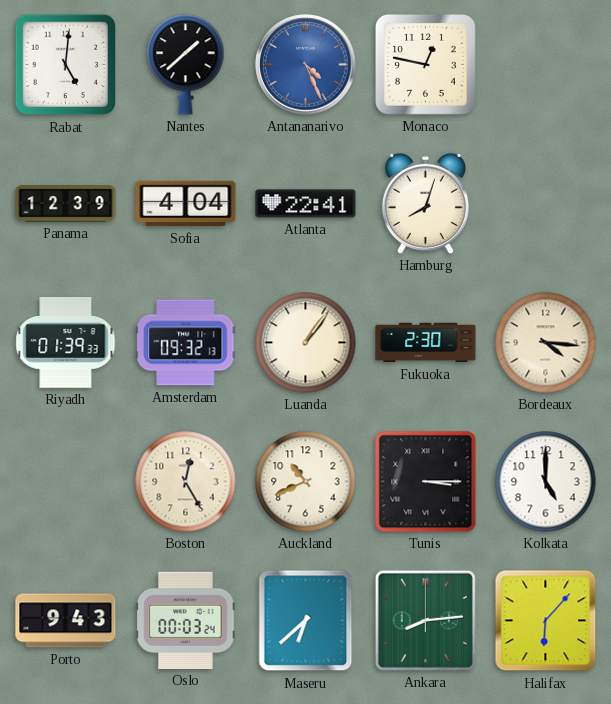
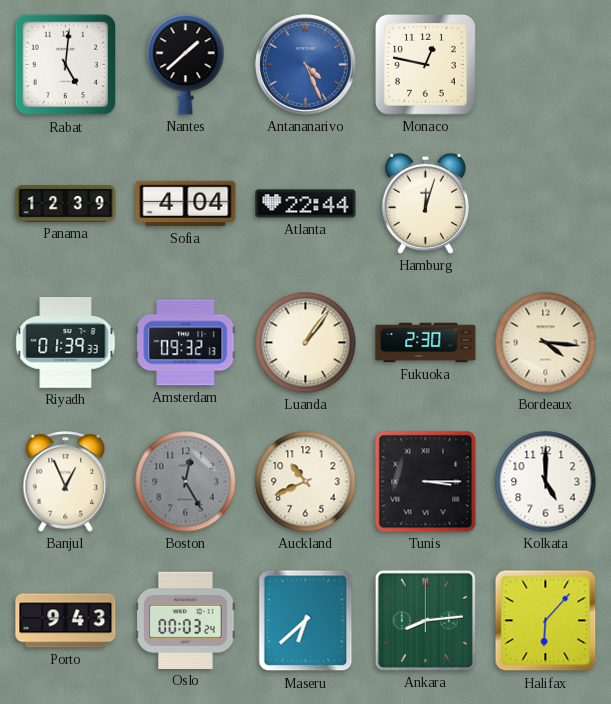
Atlanta: 22:41 -> 22:44 (306, 204)
Hamburg: 8:03 -> 12:03 (425, 203)
Banjul: none -> 12:56 (66, 482)
Boston dial: cream -> grey (186, 482)
